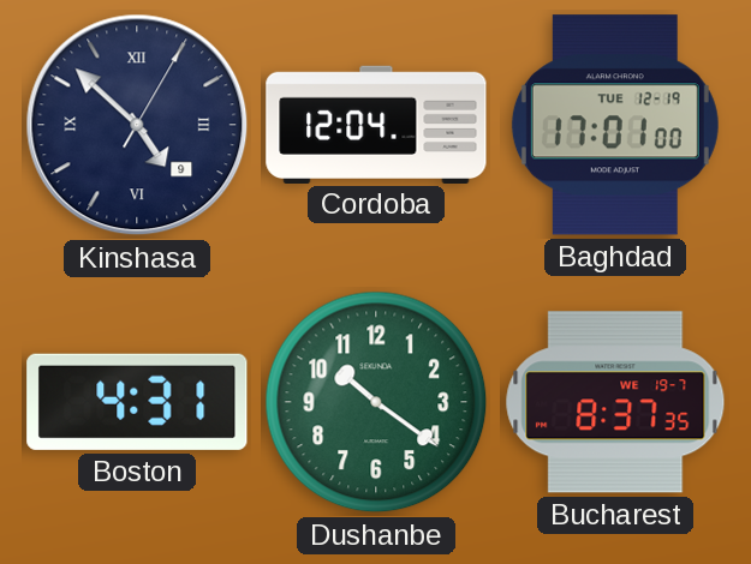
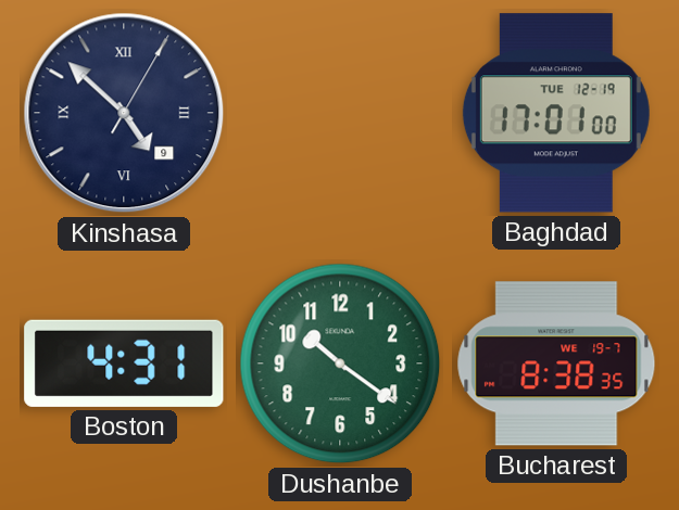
Cordoba: 12:04 -> none (376, 124)
Bucharest: 8:37 -> 8:38 (556, 364)
